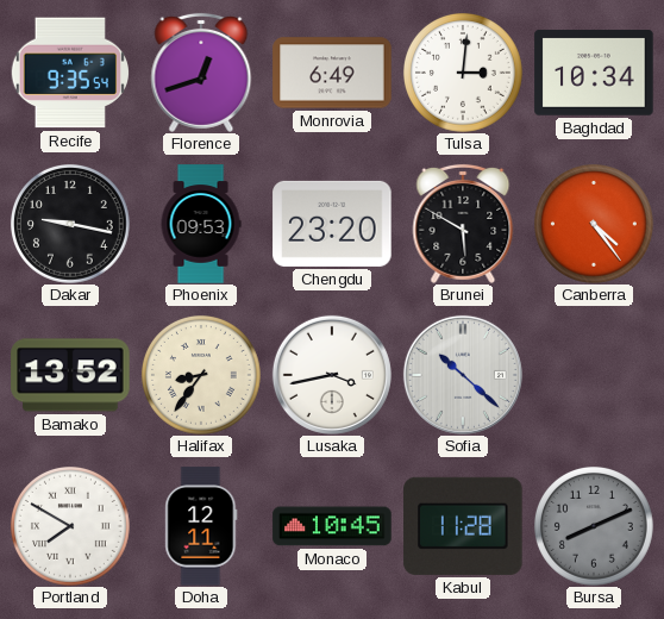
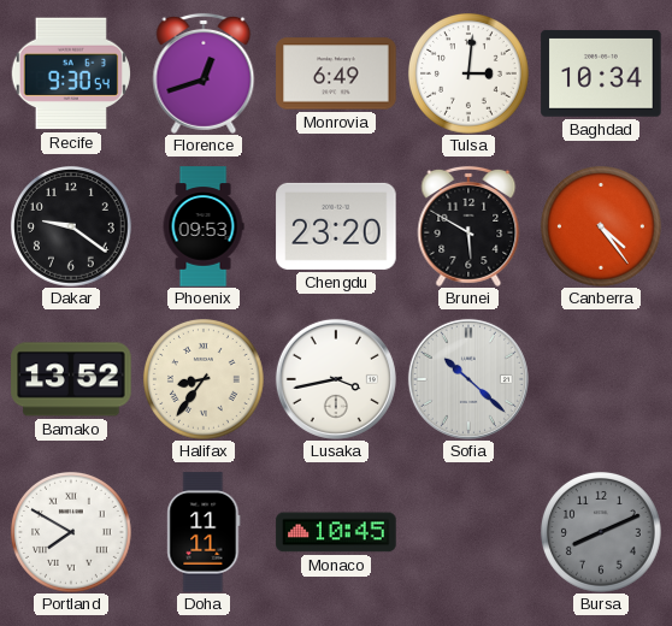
Recife: 9:35 -> 9:30 (70, 73)
Dakar: 9:17 -> 9:21 (71, 228)
Doha: 12:11 -> 11:11 (204, 532)
Kabul: 11:28 -> none (463, 526)
